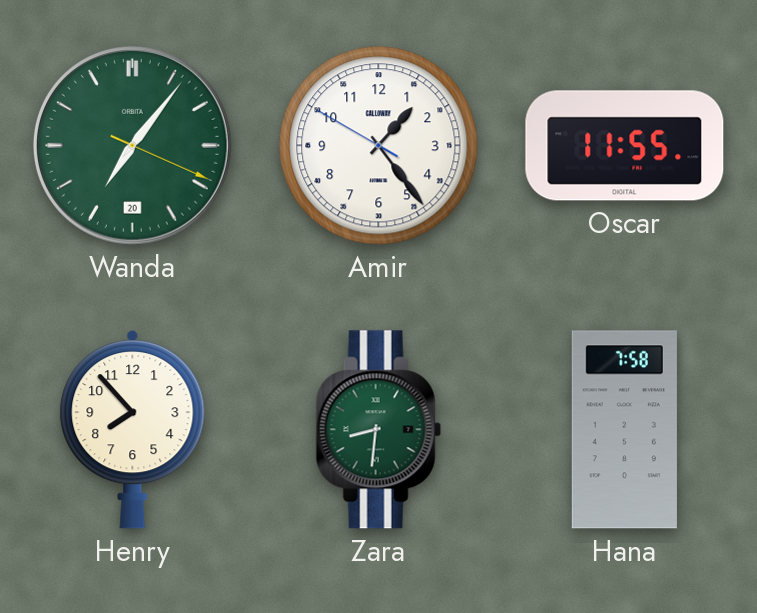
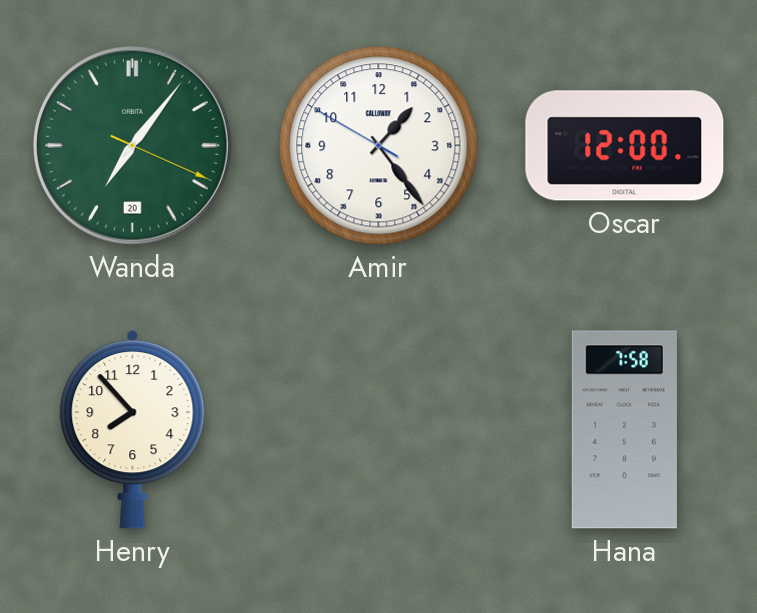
Oscar: 11:55 -> 12:00 (625, 146)
Zara: 8:31 -> none (378, 430)
